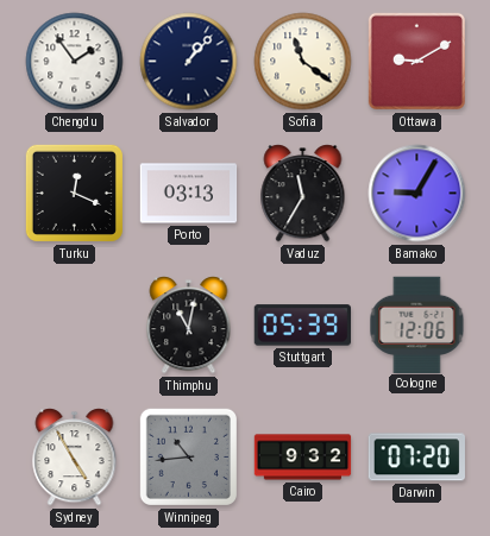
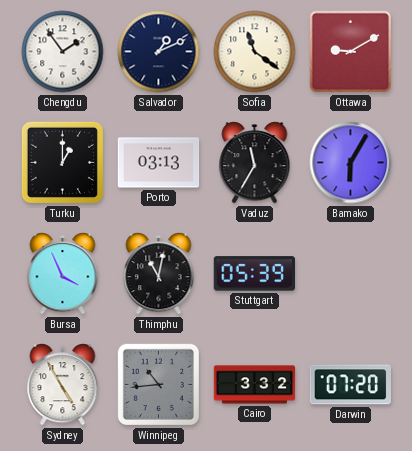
Salvador: 1:07 -> 1:11 (159, 52)
Turku: 12:19 -> 1:00 (62, 162)
Bamako: 9:05 -> 6:05 (351, 163)
Bursa: none -> 3:56 (63, 274)
Cologne: 12:06 -> none (417, 324)
Cairo: 9:32 -> 3:32 (255, 385)
